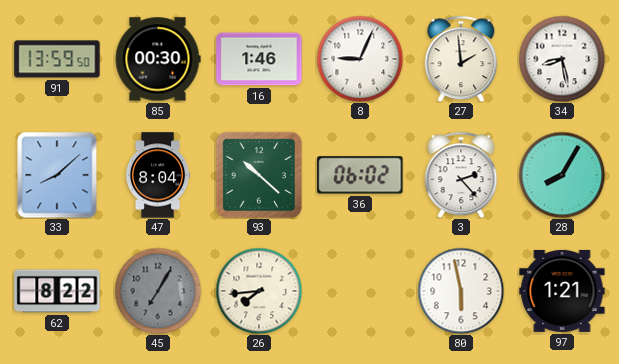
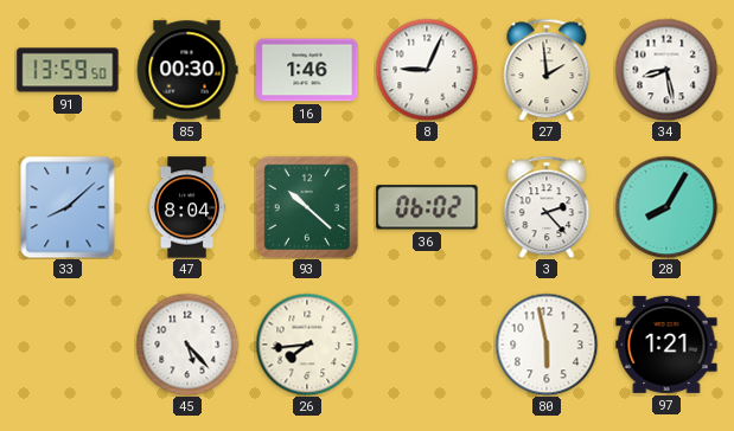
62: 8:22 -> none (57, 291)
45: 7:05 -> 5:23 (187, 345)
45 dial: grey -> white (187, 345)
